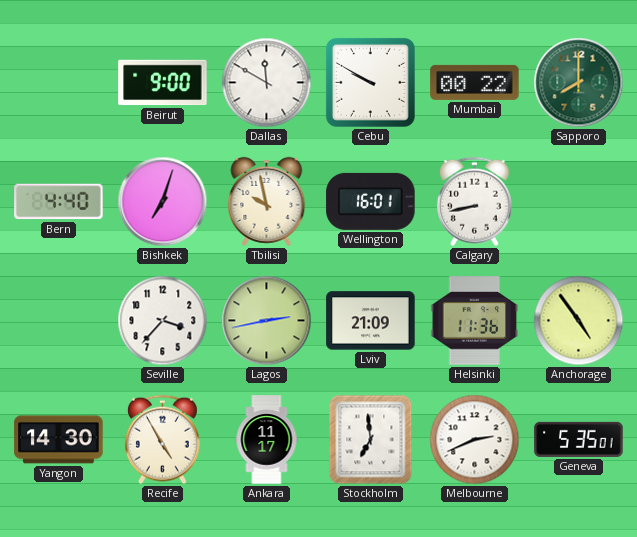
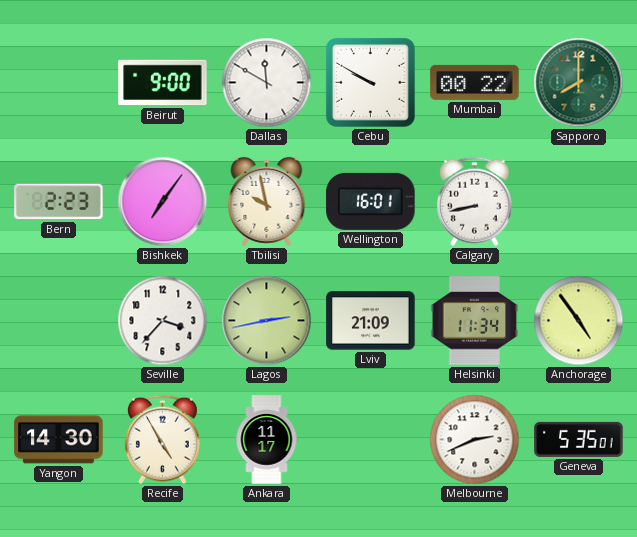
Bern: 4:40 -> 2:23 (59, 202)
Bishkek: 7:03 -> 7:06 (163, 202)
Helsinki: 11:36 -> 11:34 (475, 321)
Stockholm: 6:59 -> none (371, 440)
